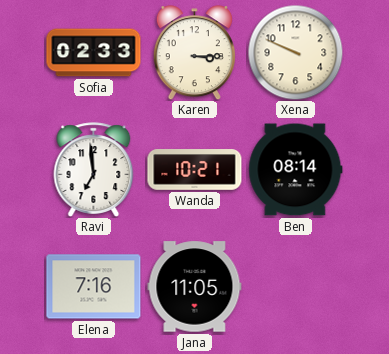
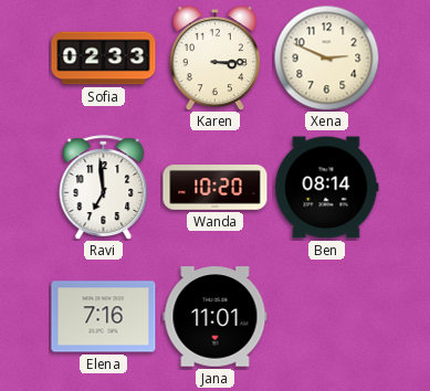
Xena: 9:49 -> 2:49 (326, 57)
Wanda: 10:21 -> 10:20 (216, 188)
Jana: 11:05 -> 11:01 (216, 317)
